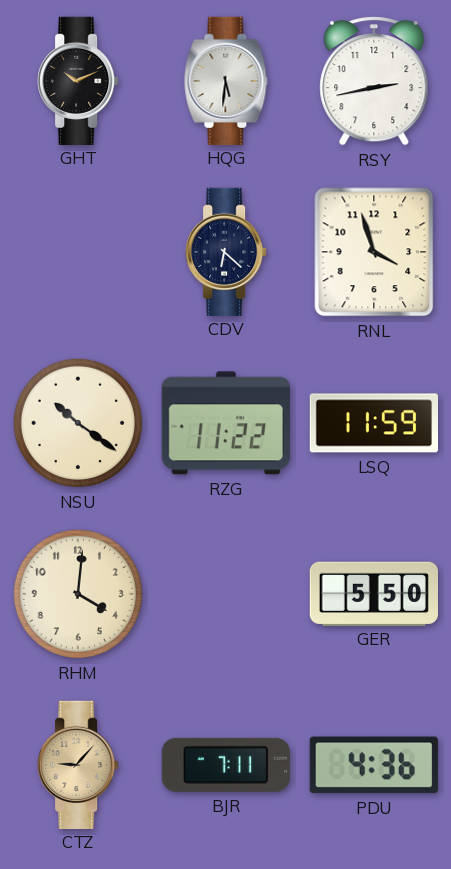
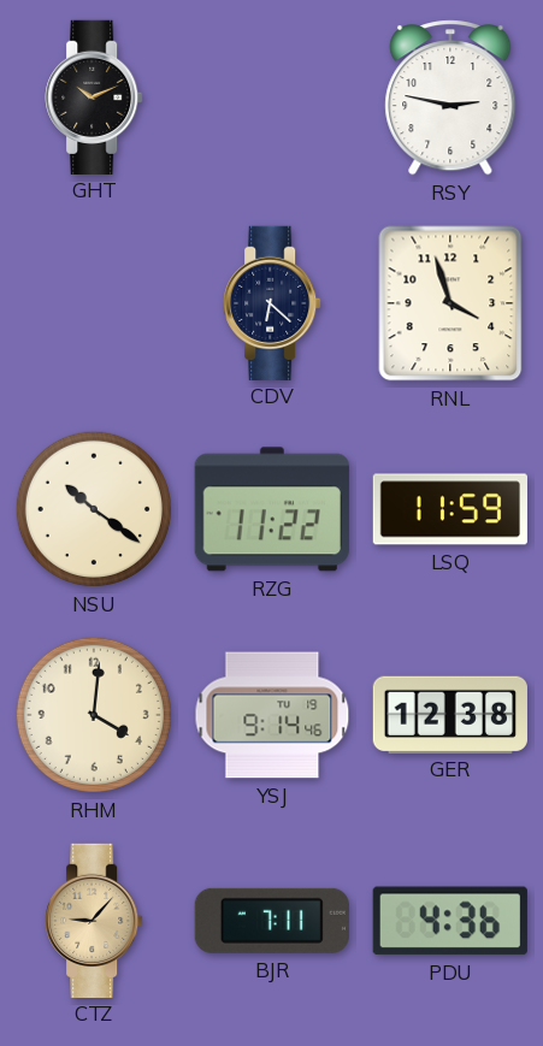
HQG: 5:31 -> none (226, 80)
RSY: 2:43 -> 2:47 (450, 97)
YSJ: none -> 9:14 (272, 715)
GER: 5:50 -> 12:38 (450, 714)
